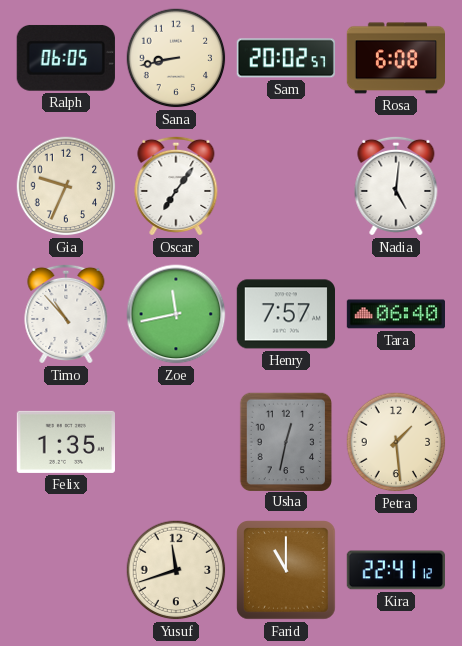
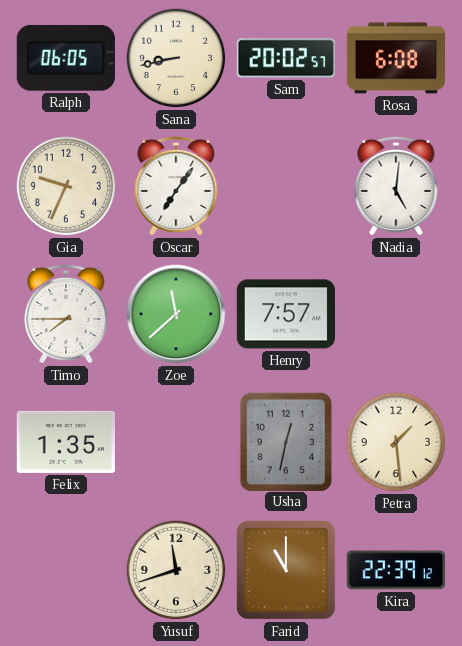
Timo: 10:53 -> 7:45 (66, 314)
Zoe: 11:43 -> 11:38 (176, 314)
Tara: 06:40 -> none (395, 314)
Kira: 22:41 -> 22:39 (395, 570)
